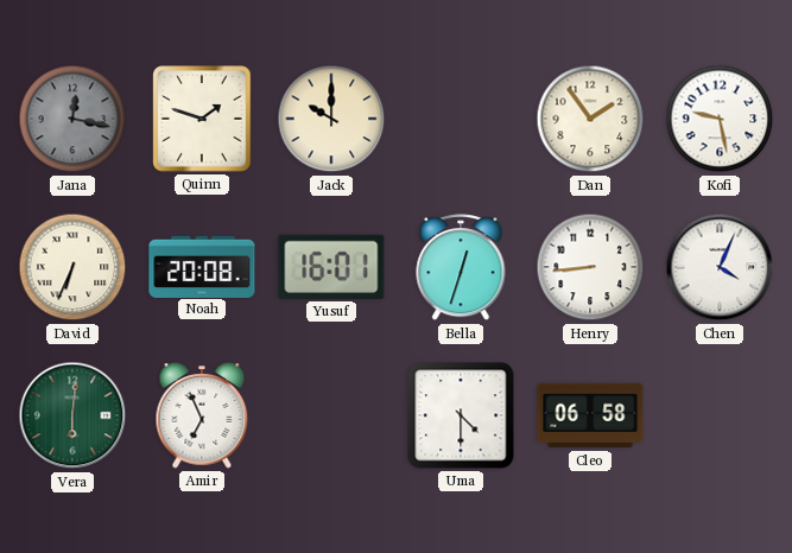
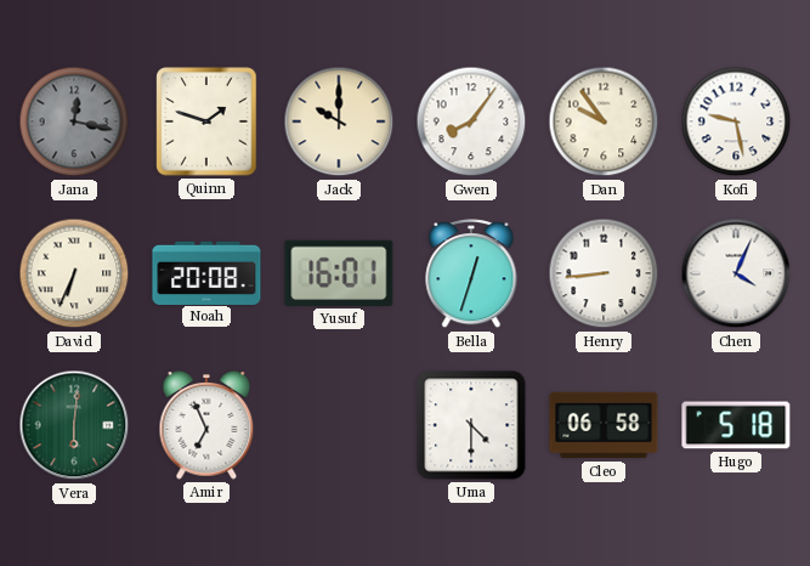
Gwen: none -> 8:06 (471, 121)
Dan: 1:54 -> 9:54 (604, 121)
Hugo: none -> 5:18 (736, 425)
